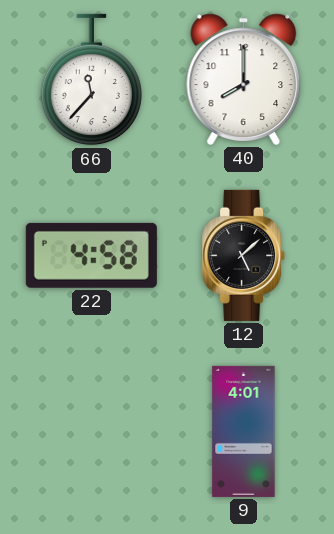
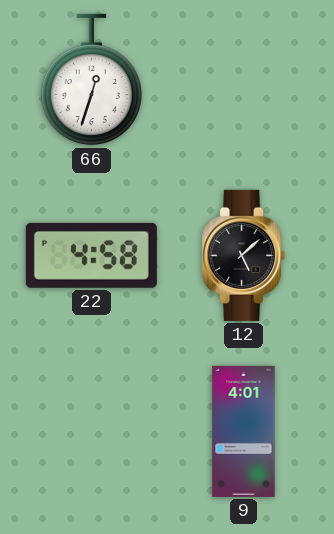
66: 11:37 -> 12:33 (91, 80)
40: 8:00 -> none (244, 79)
